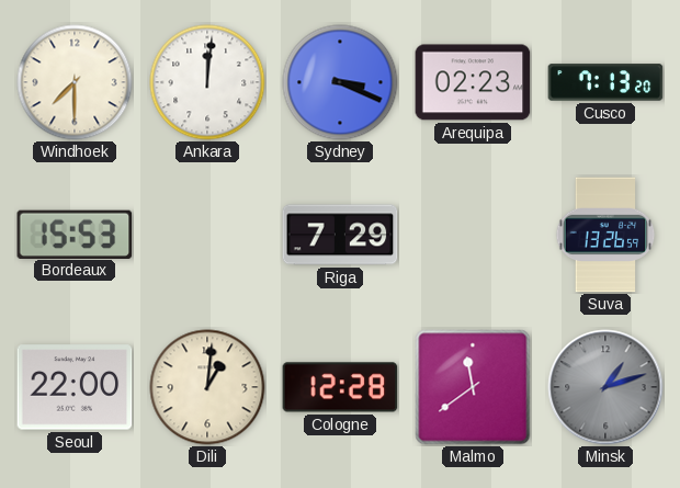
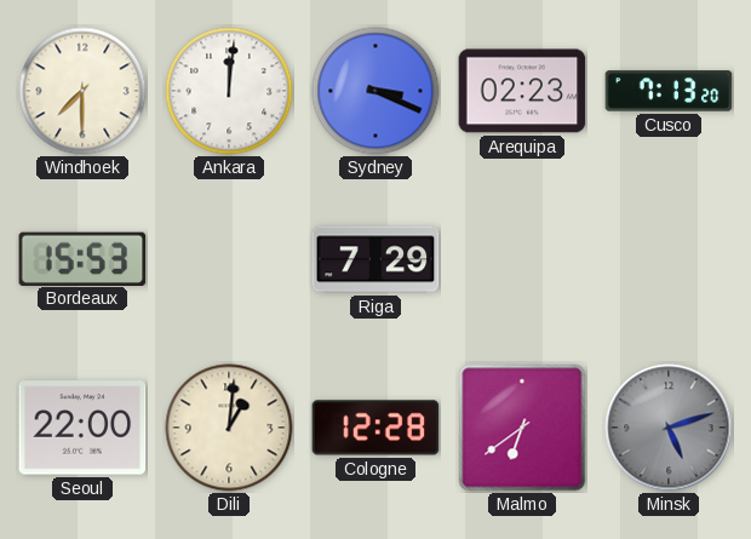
Suva: 13:26 -> none (605, 235)
Malmo: 11:39 -> 6:39 (522, 428)
Minsk: 1:12 -> 5:12 (669, 428)
